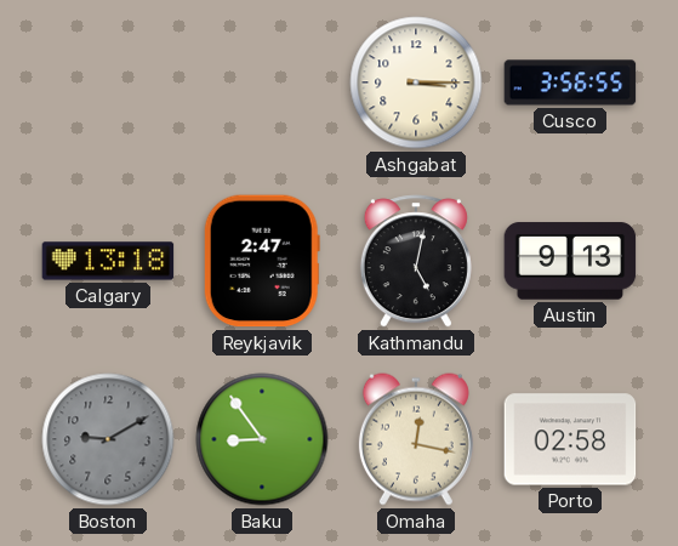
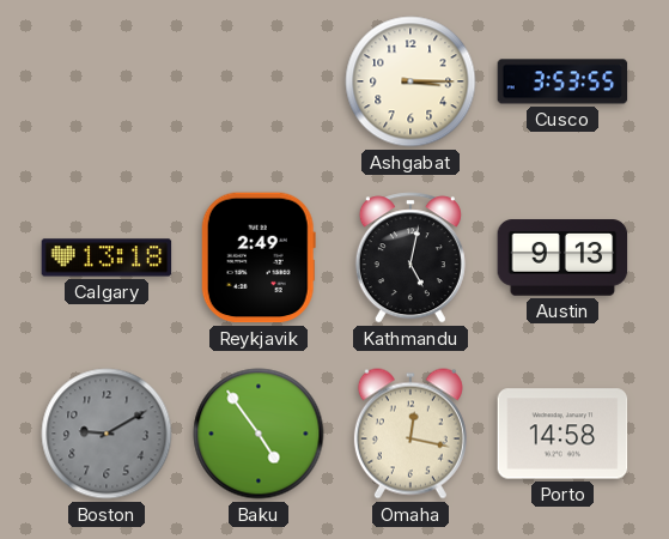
Cusco: 3:56 -> 3:53 (562, 81)
Reykjavik: 2:47 -> 2:49 (259, 258)
Baku: 8:54 -> 4:54 (259, 434)
Porto: 02:58 -> 14:58 (562, 434)
